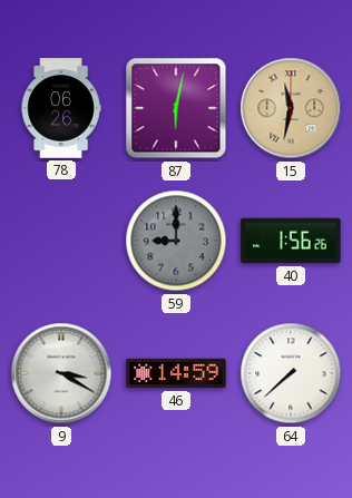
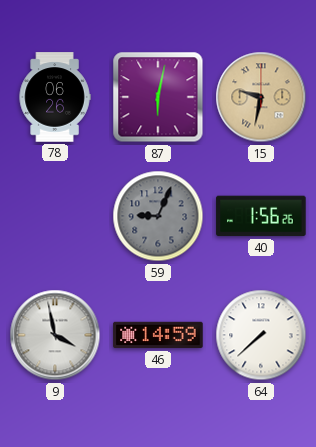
15: 11:32 -> 9:32 (261, 97)
59: 9:00 -> 9:04 (158, 216)
9: 3:20 -> 3:58 (55, 335)
